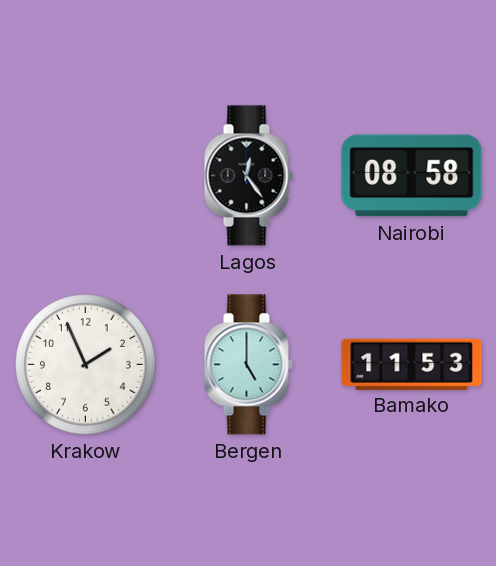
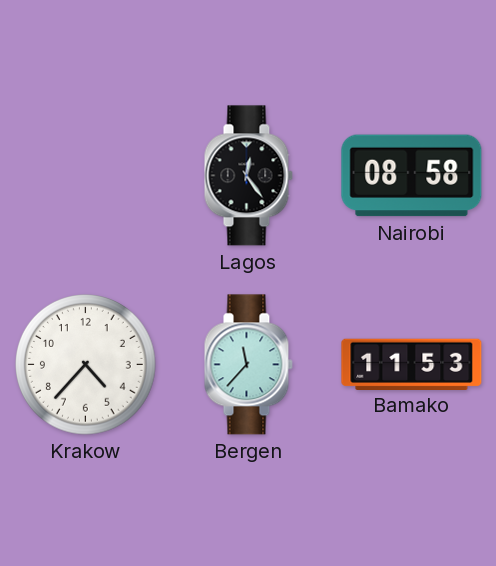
Krakow: 1:56 -> 4:37 (86, 365)
Bergen: 5:00 -> 11:37 (248, 365)
